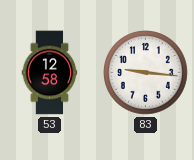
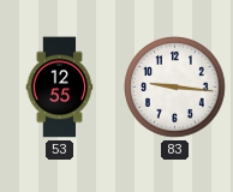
53: 12:58 -> 12:55 (60, 88)
